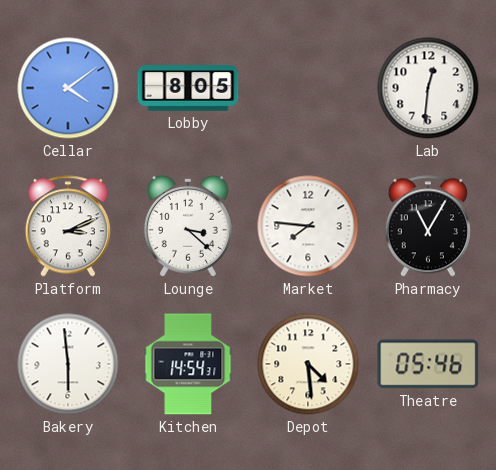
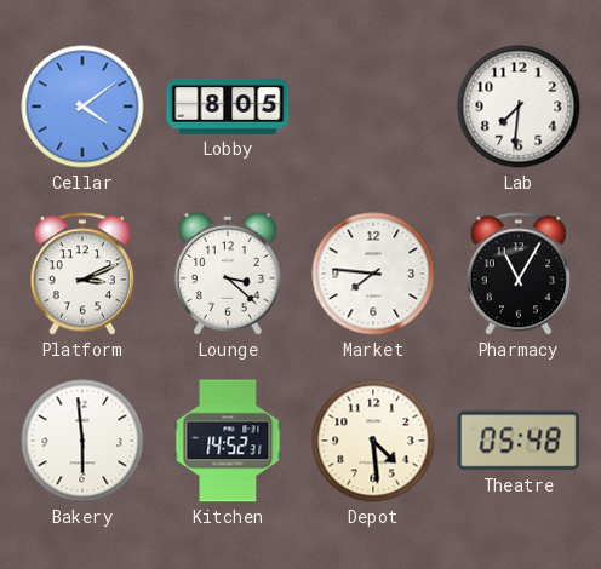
Lab: 12:31 -> 7:31 (519, 107)
Kitchen: 14:54 -> 14:52 (228, 441)
Theatre: 05:46 -> 05:48 (519, 441)
